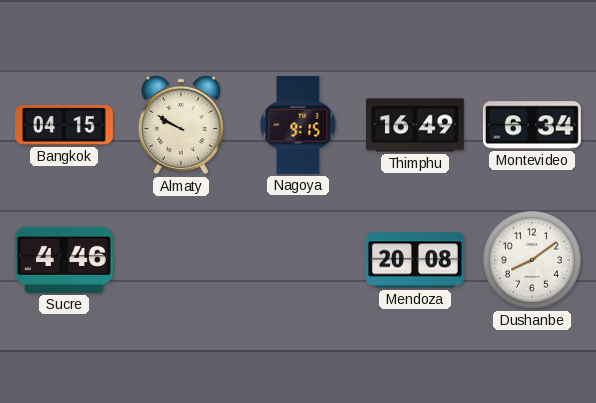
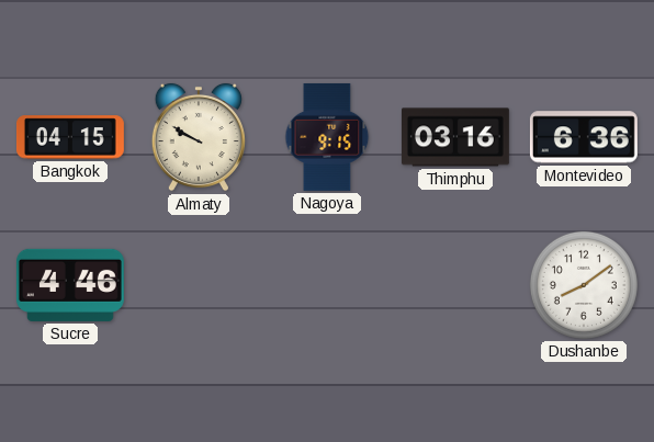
Thimphu: 16:49 -> 03:16 (455, 137)
Montevideo: 6:34 -> 6:36 (584, 137)
Mendoza: 20:08 -> none (415, 260)
